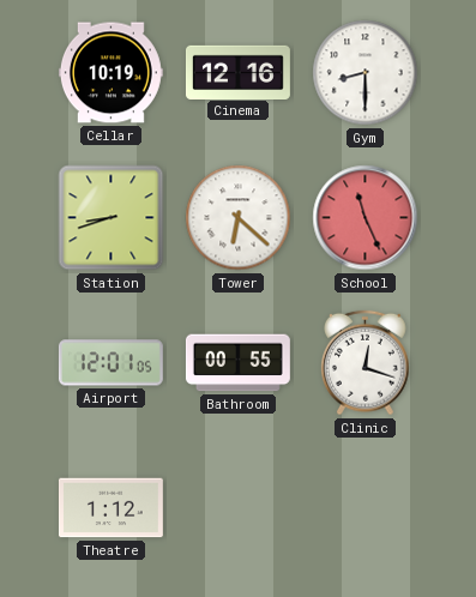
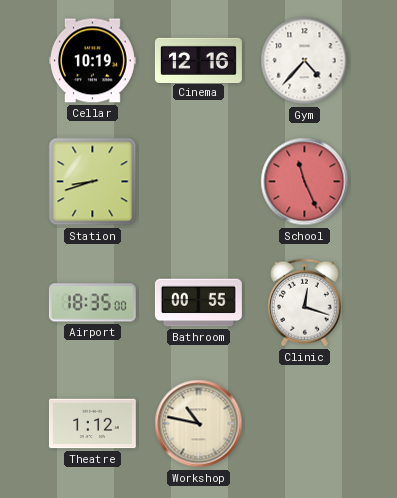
Gym: 8:30 -> 4:37 (305, 61)
Tower: 6:22 -> none (239, 218)
Airport: 12:01 -> 18:35 (92, 303)
Workshop: none -> 10:47 (199, 424)
